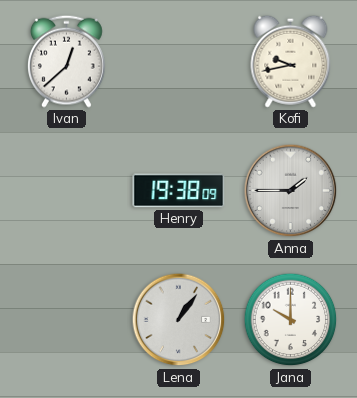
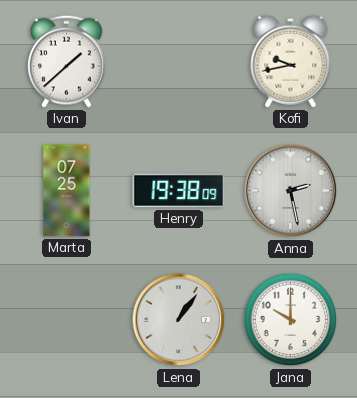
Ivan: 12:38 -> 1:38 (67, 61)
Marta: none -> 07:25 (67, 191)
Anna: 1:45 -> 2:28 (291, 191)
